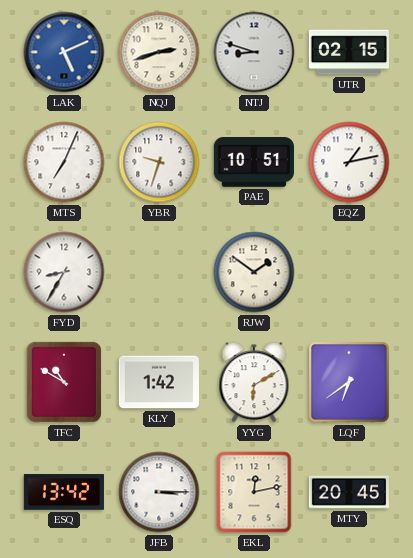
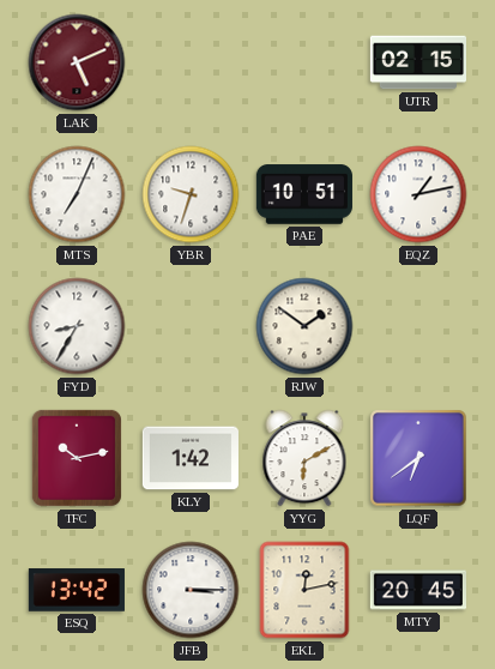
LAK dial: blue -> burgundy (77, 62)
NQJ: 2:42 -> none (159, 52)
NTJ: 8:48 -> none (254, 52)
TFC: 10:50 -> 10:13 (77, 458)
